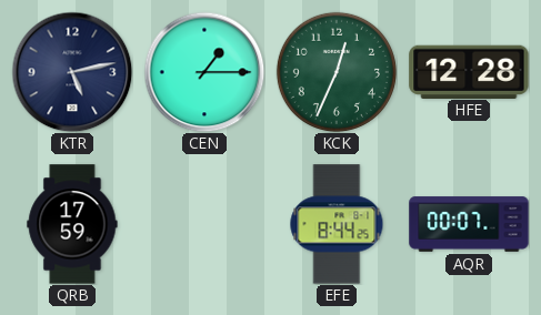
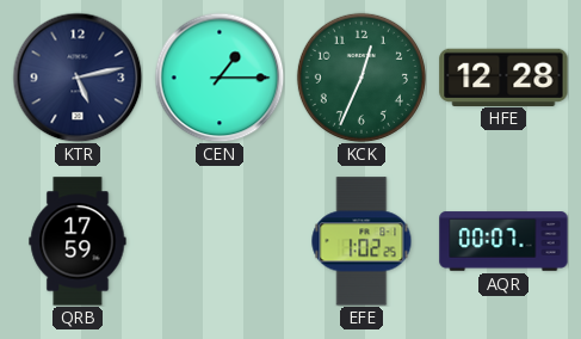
EFE: 8:44 -> 1:02 (361, 241)
